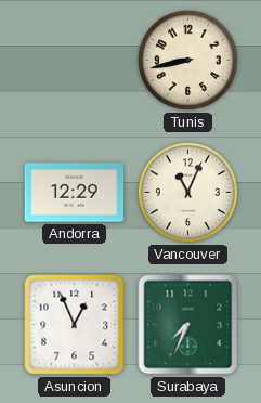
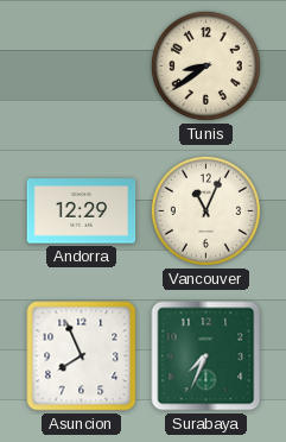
Tunis: 8:43 -> 8:39 (205, 65)
Asuncion: 12:56 -> 7:56 (82, 356)
